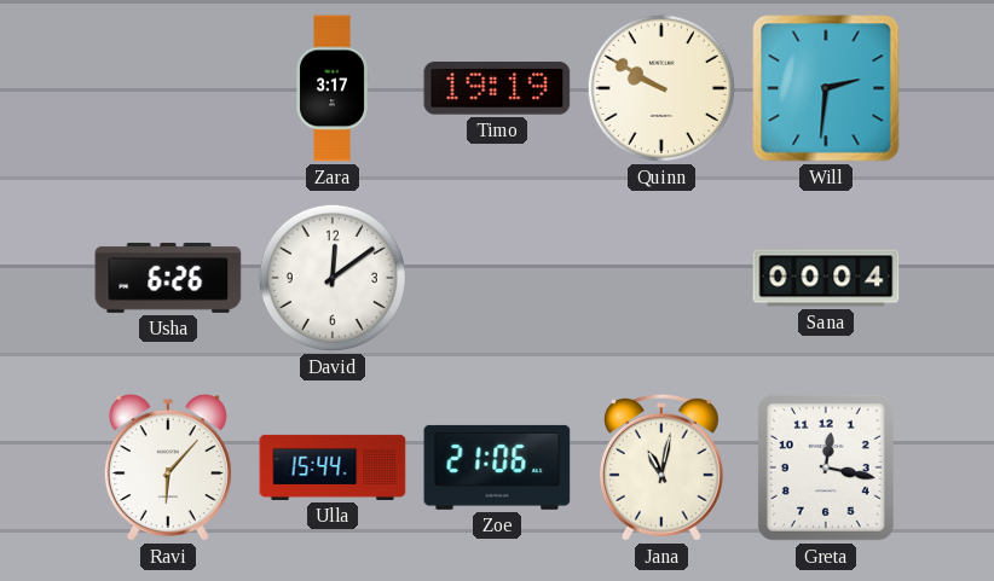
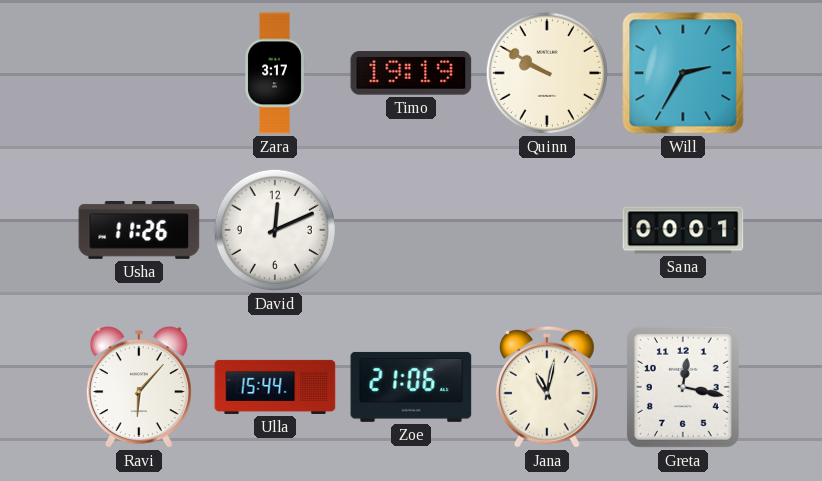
Will: 2:31 -> 2:35 (683, 73)
Usha: 6:26 -> 11:26 (139, 230)
David: 12:09 -> 12:11 (275, 230)
Sana: 00:04 -> 00:01 (683, 230)
